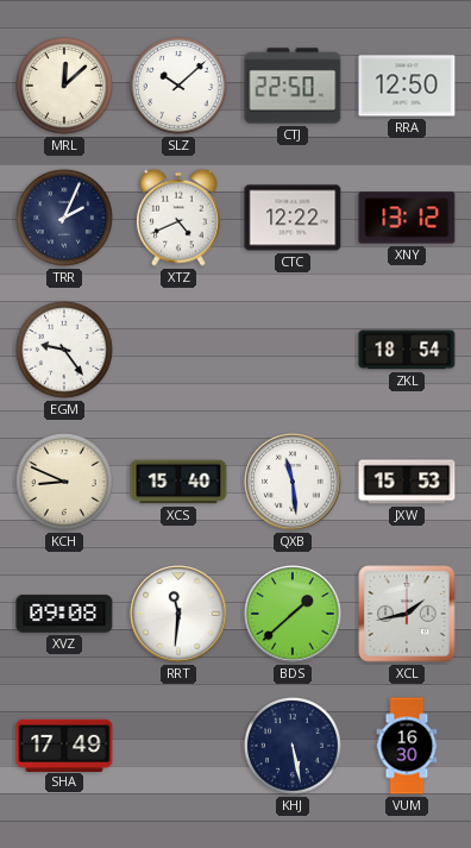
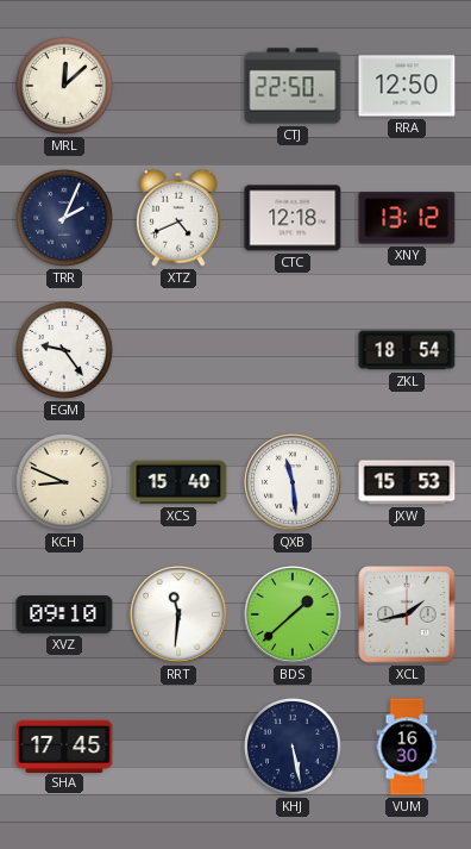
SLZ: 10:08 -> none (178, 86)
CTC: 12:22 -> 12:18 (293, 218)
XVZ: 09:08 -> 09:10 (64, 614)
SHA: 17:49 -> 17:45 (64, 745)
